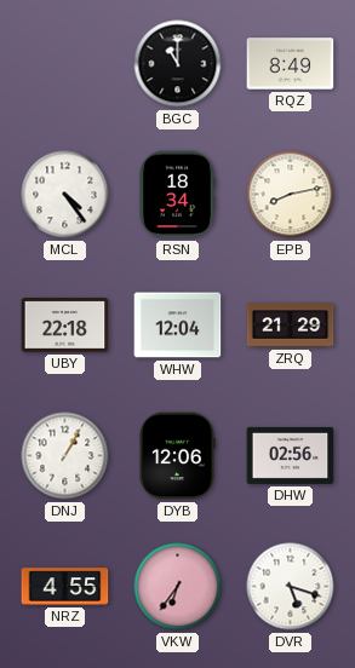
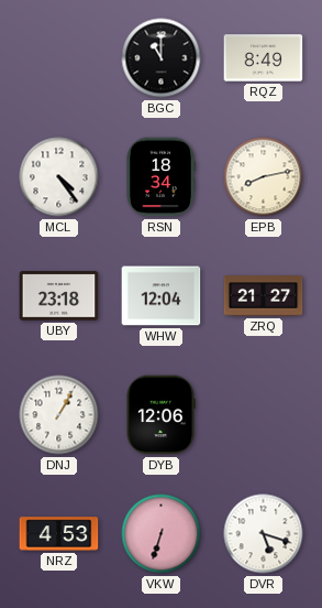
UBY: 22:18 -> 23:18 (59, 296)
ZRQ: 21:29 -> 21:27 (264, 296)
DHW: 02:56 -> none (291, 455)
NRZ: 4:55 -> 4:53 (59, 534)
VKW: 6:36 -> 6:33 (162, 534)
